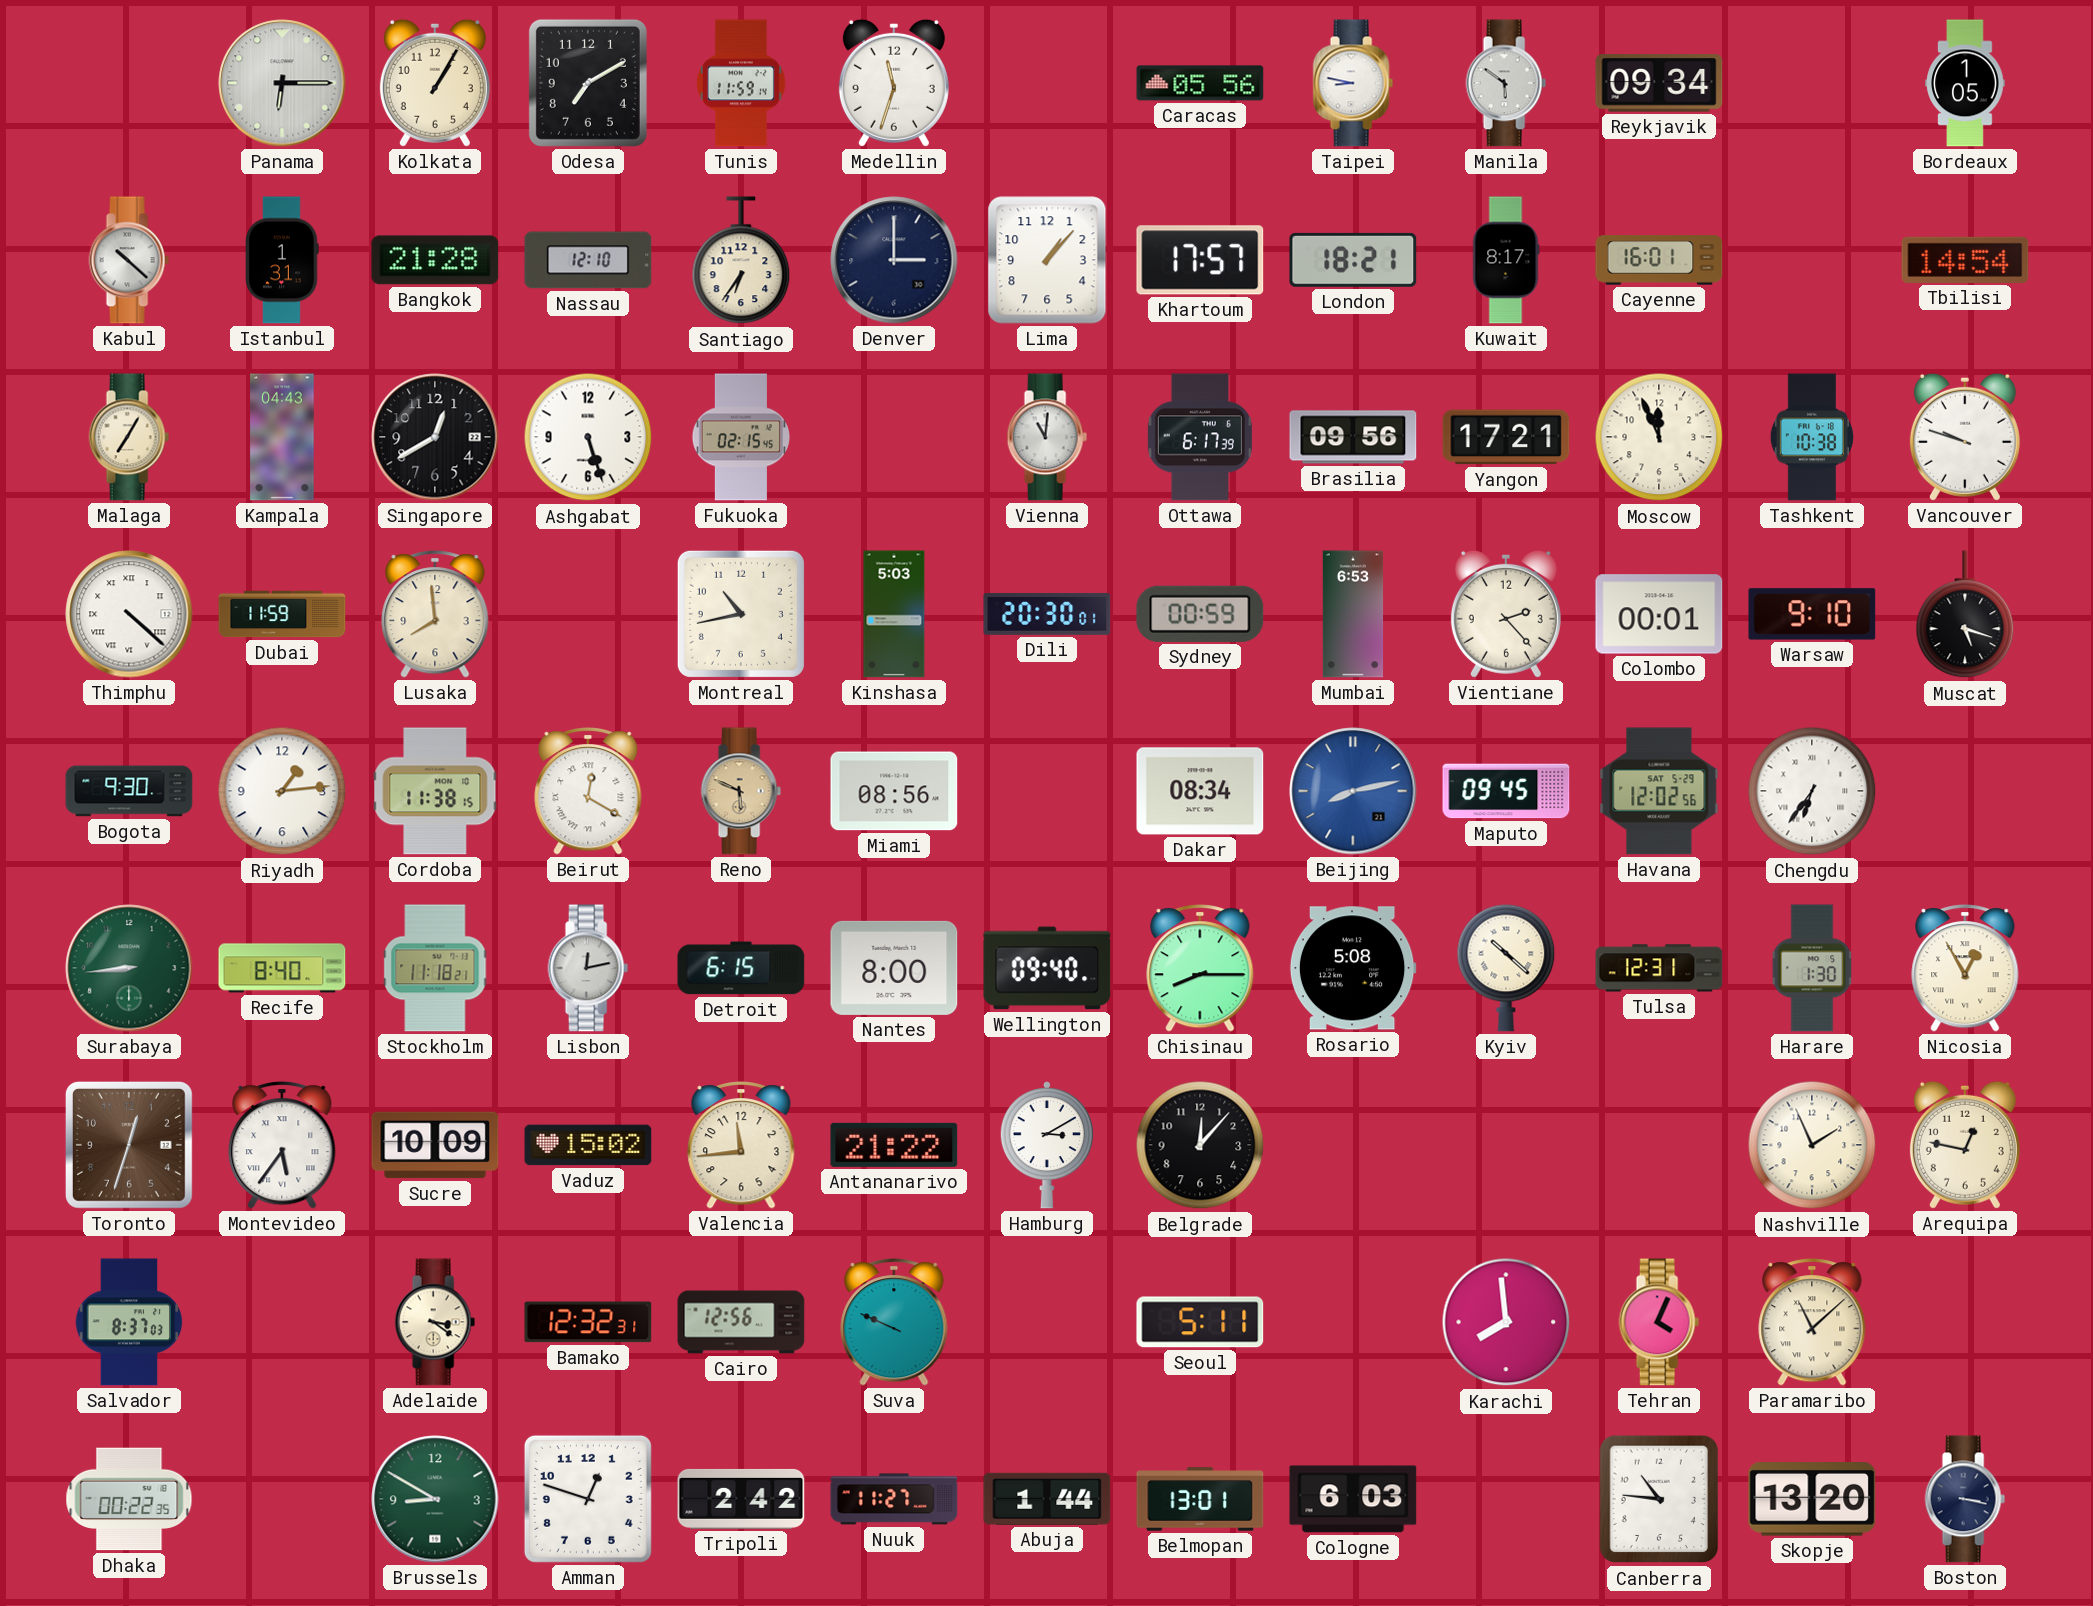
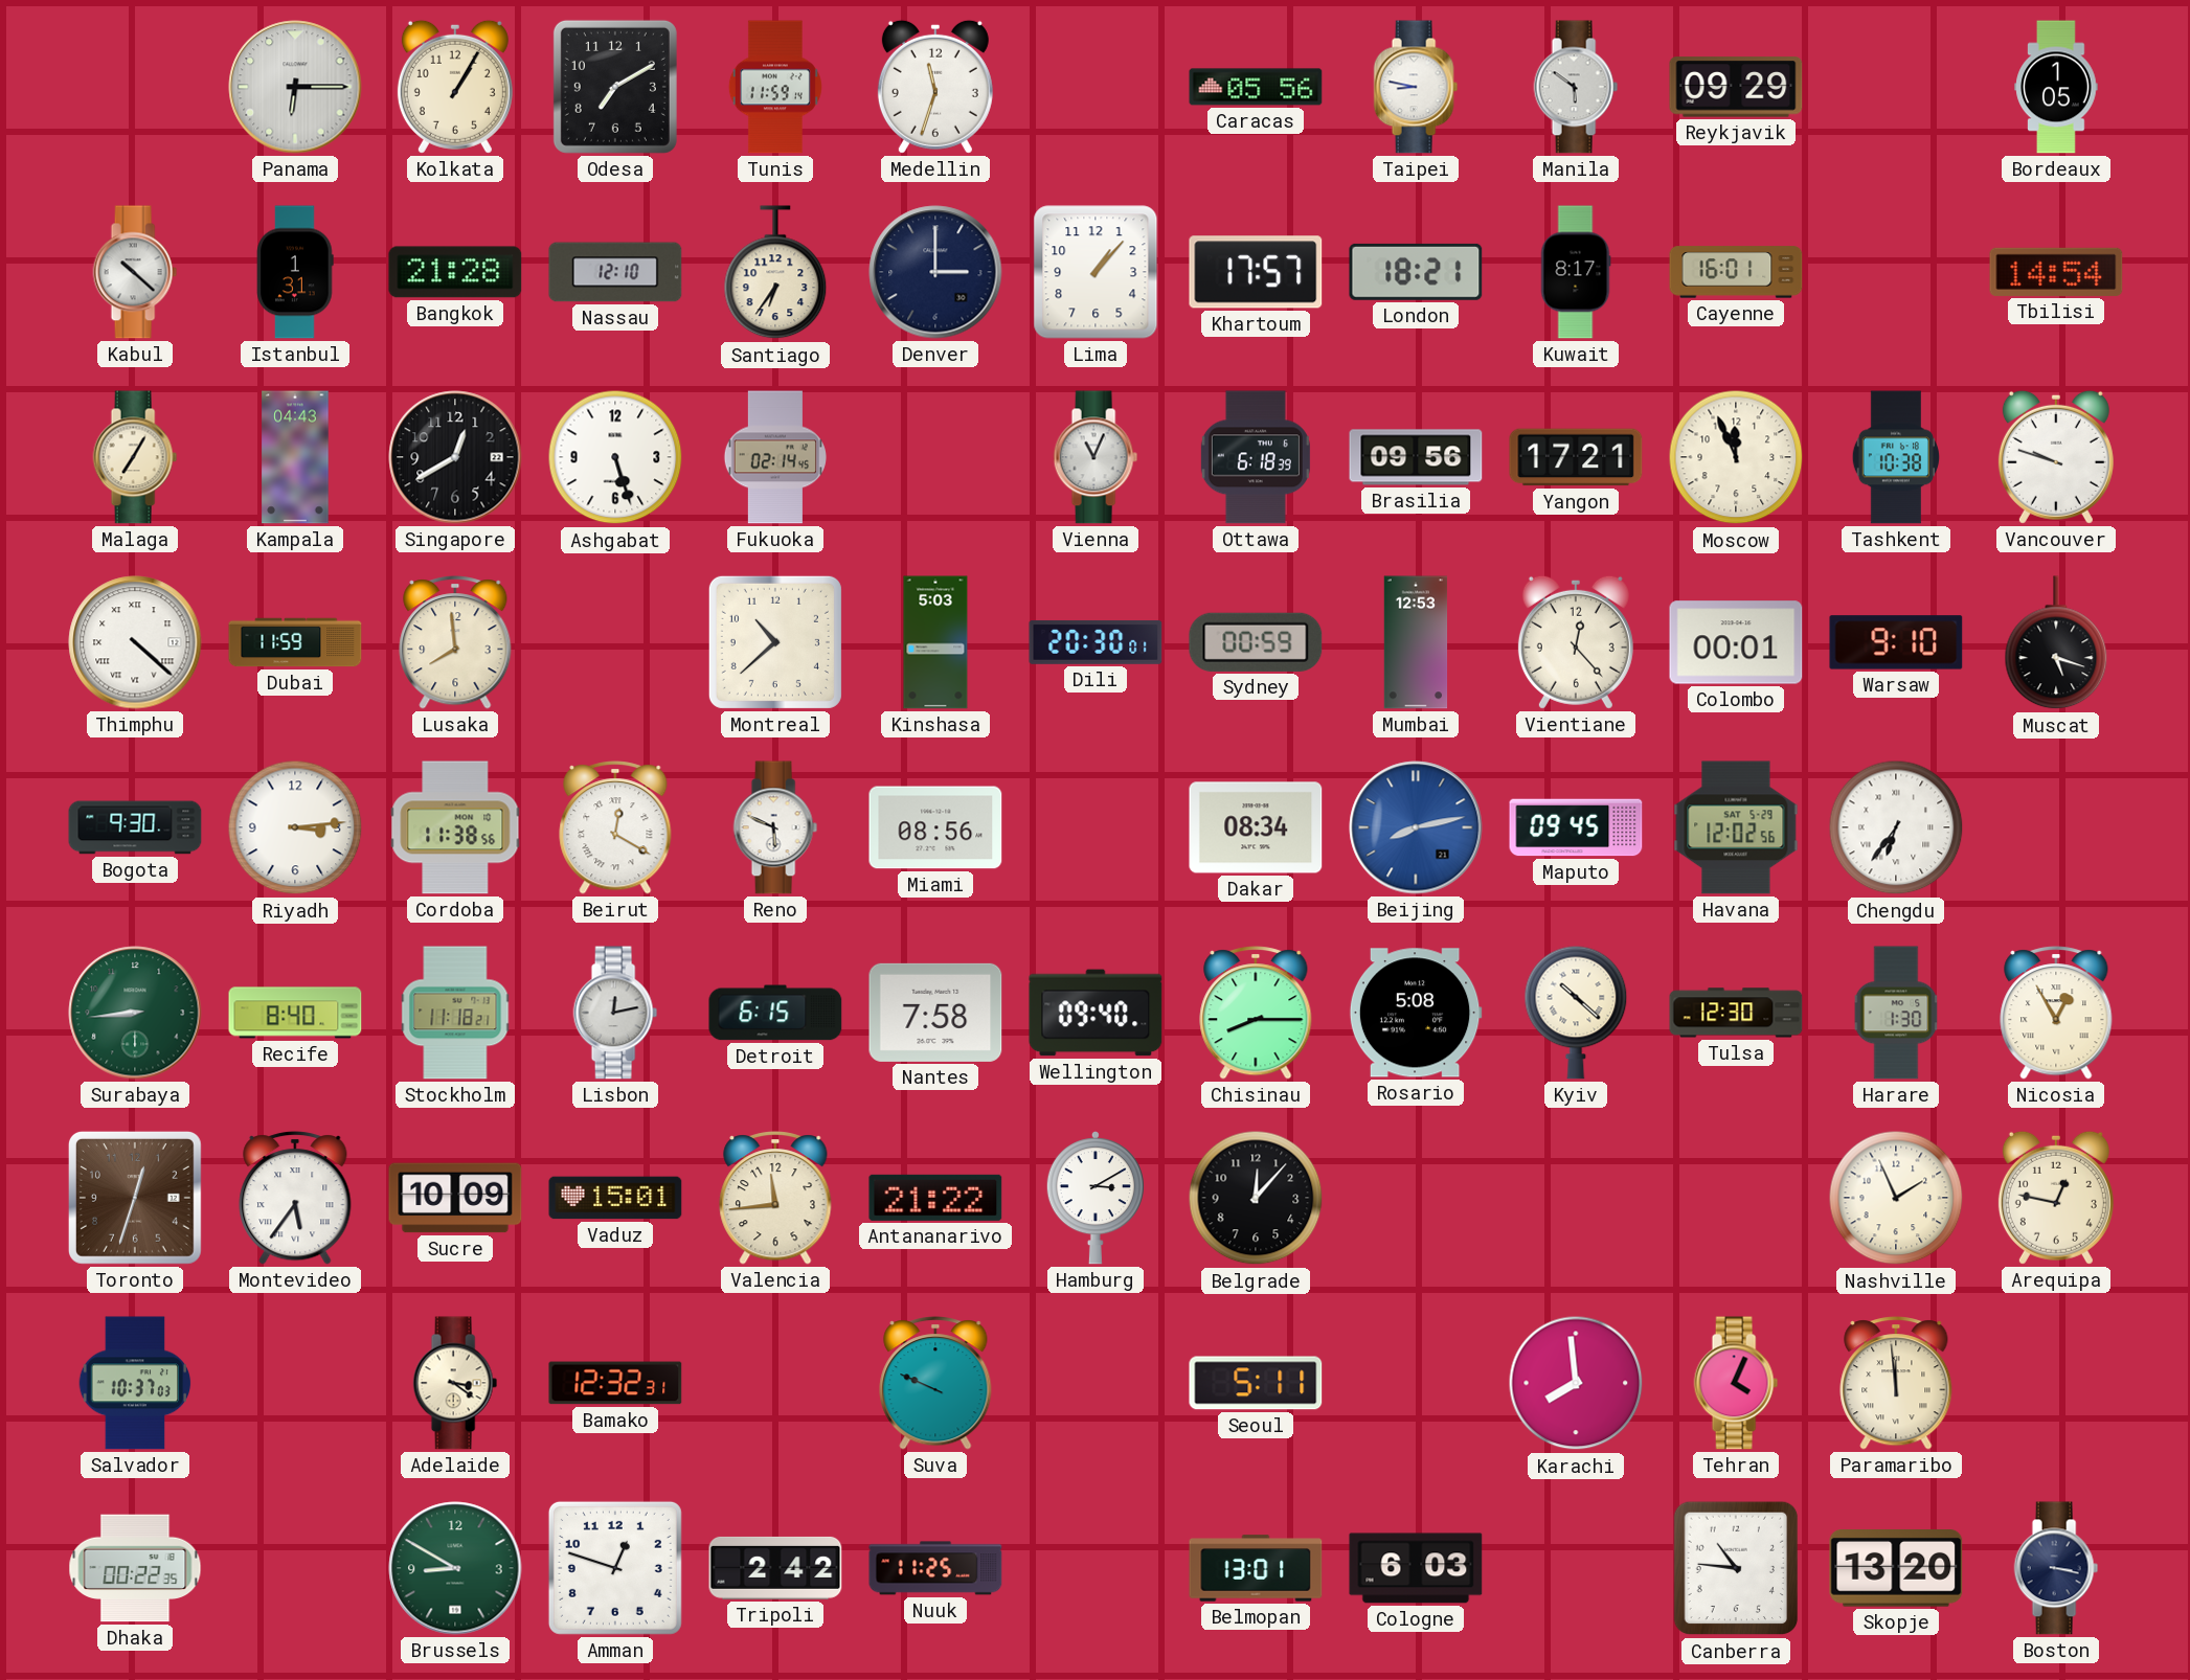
Reykjavik: 09:34 -> 09:29 (1736, 87)
Fukuoka: 02:15 -> 02:14 (774, 457)
Vienna: 11:01 -> 11:04 (1096, 457)
Ottawa: 6:17 -> 6:18 (1256, 457)
Montreal: 10:43 -> 10:38 (775, 642)
Mumbai: 6:53 -> 12:53 (1416, 642)
Vientiane: 2:23 -> 12:23 (1576, 642)
Riyadh: 1:14 -> 3:14 (295, 827)
Cordoba: 11:38:15 -> 11:38:56 (455, 827)
Reno dial: champagne -> white (775, 827)
Nantes: 8:00 -> 7:58 (935, 1013)
Tulsa: 12:31 -> 12:30 (1736, 1013)
Vaduz: 15:02 -> 15:01 (615, 1198)
Salvador: 8:37 -> 10:37 (135, 1383)
Cairo: 12:56 -> none (741, 1322)
Paramaribo: 11:08 -> 11:59 (1896, 1383)
Nuuk: 11:27 -> 11:25 (935, 1568)
Abuja: 1:44 -> none (1047, 1499)
